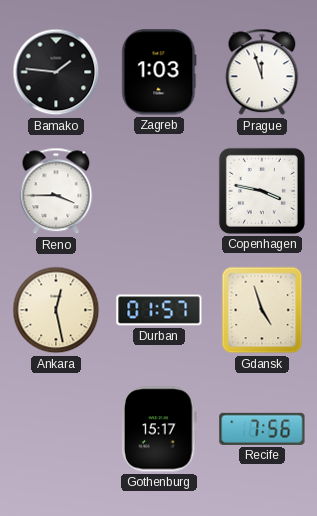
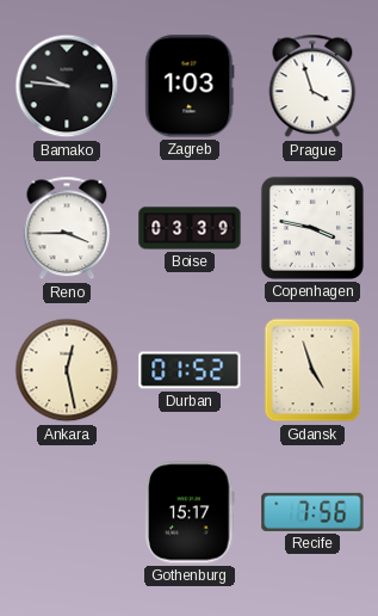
Bamako: 1:46 -> 9:46 (67, 86)
Prague: 11:57 -> 3:57 (312, 86)
Boise: none -> 03:39 (190, 228)
Durban: 01:57 -> 01:52 (190, 370)
